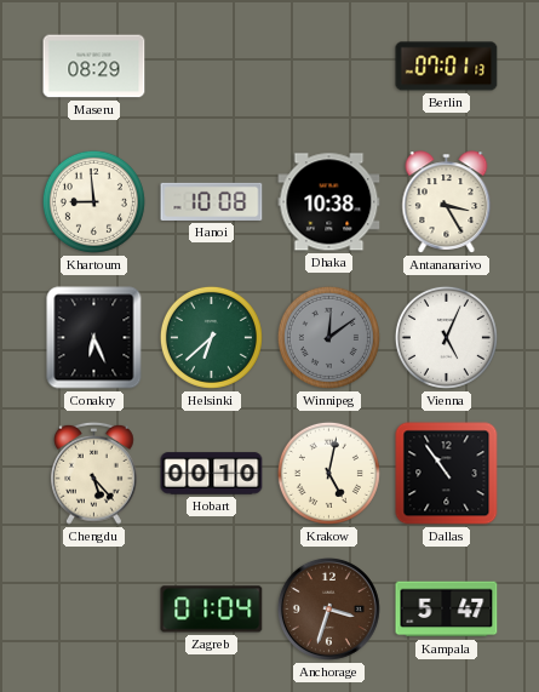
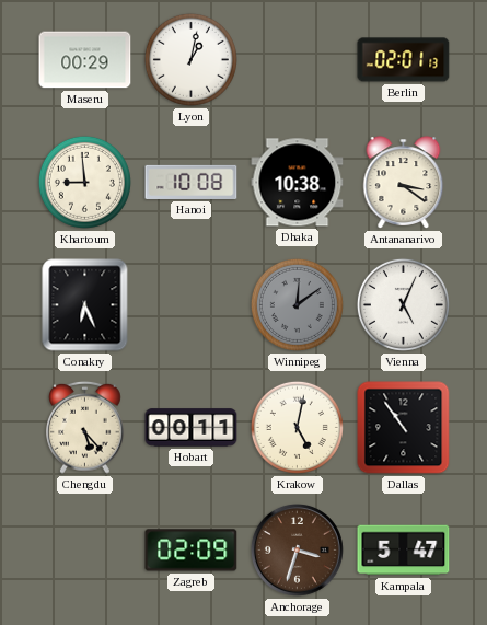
Maseru: 08:29 -> 00:29 (85, 60)
Lyon: none -> 1:02 (190, 59)
Berlin: 07:01 -> 02:01 (404, 60)
Antananarivo: 3:25 -> 3:21 (404, 183)
Helsinki: 6:38 -> none (211, 337)
Hobart: 00:10 -> 00:11 (192, 428)
Zagreb: 01:04 -> 02:09 (192, 551)
